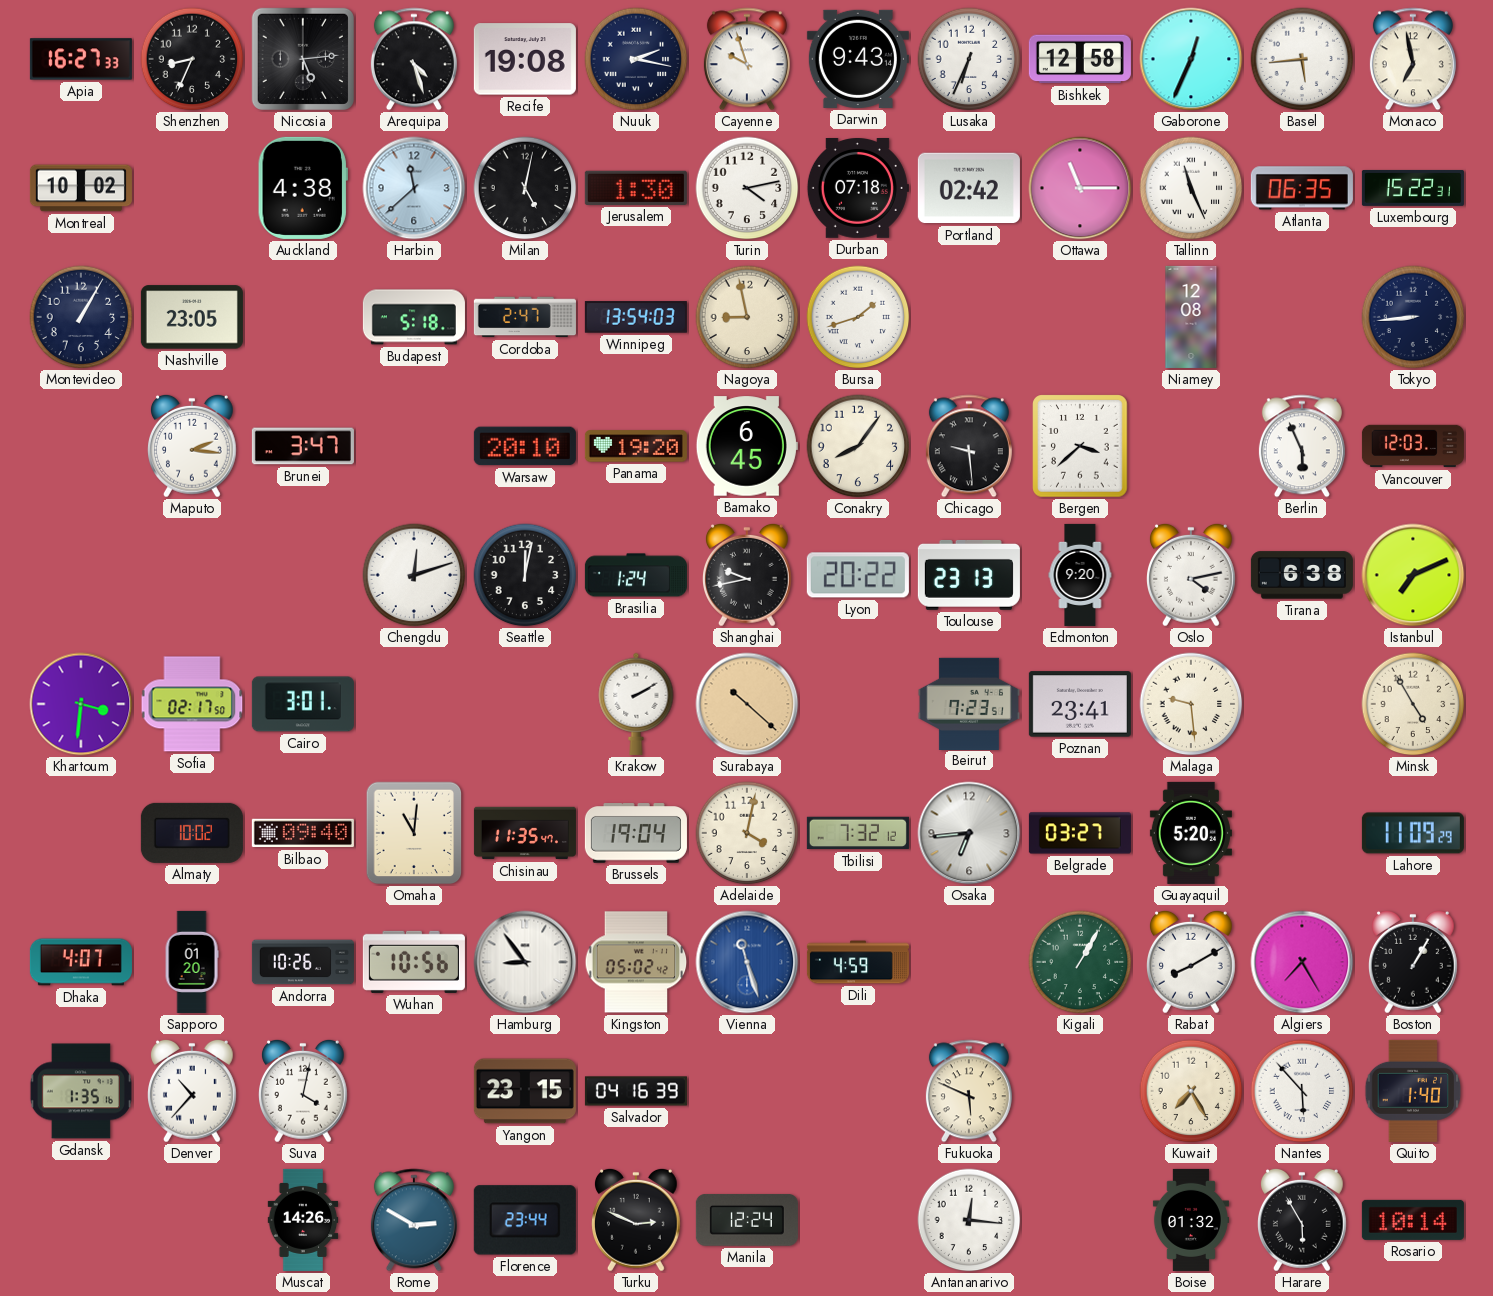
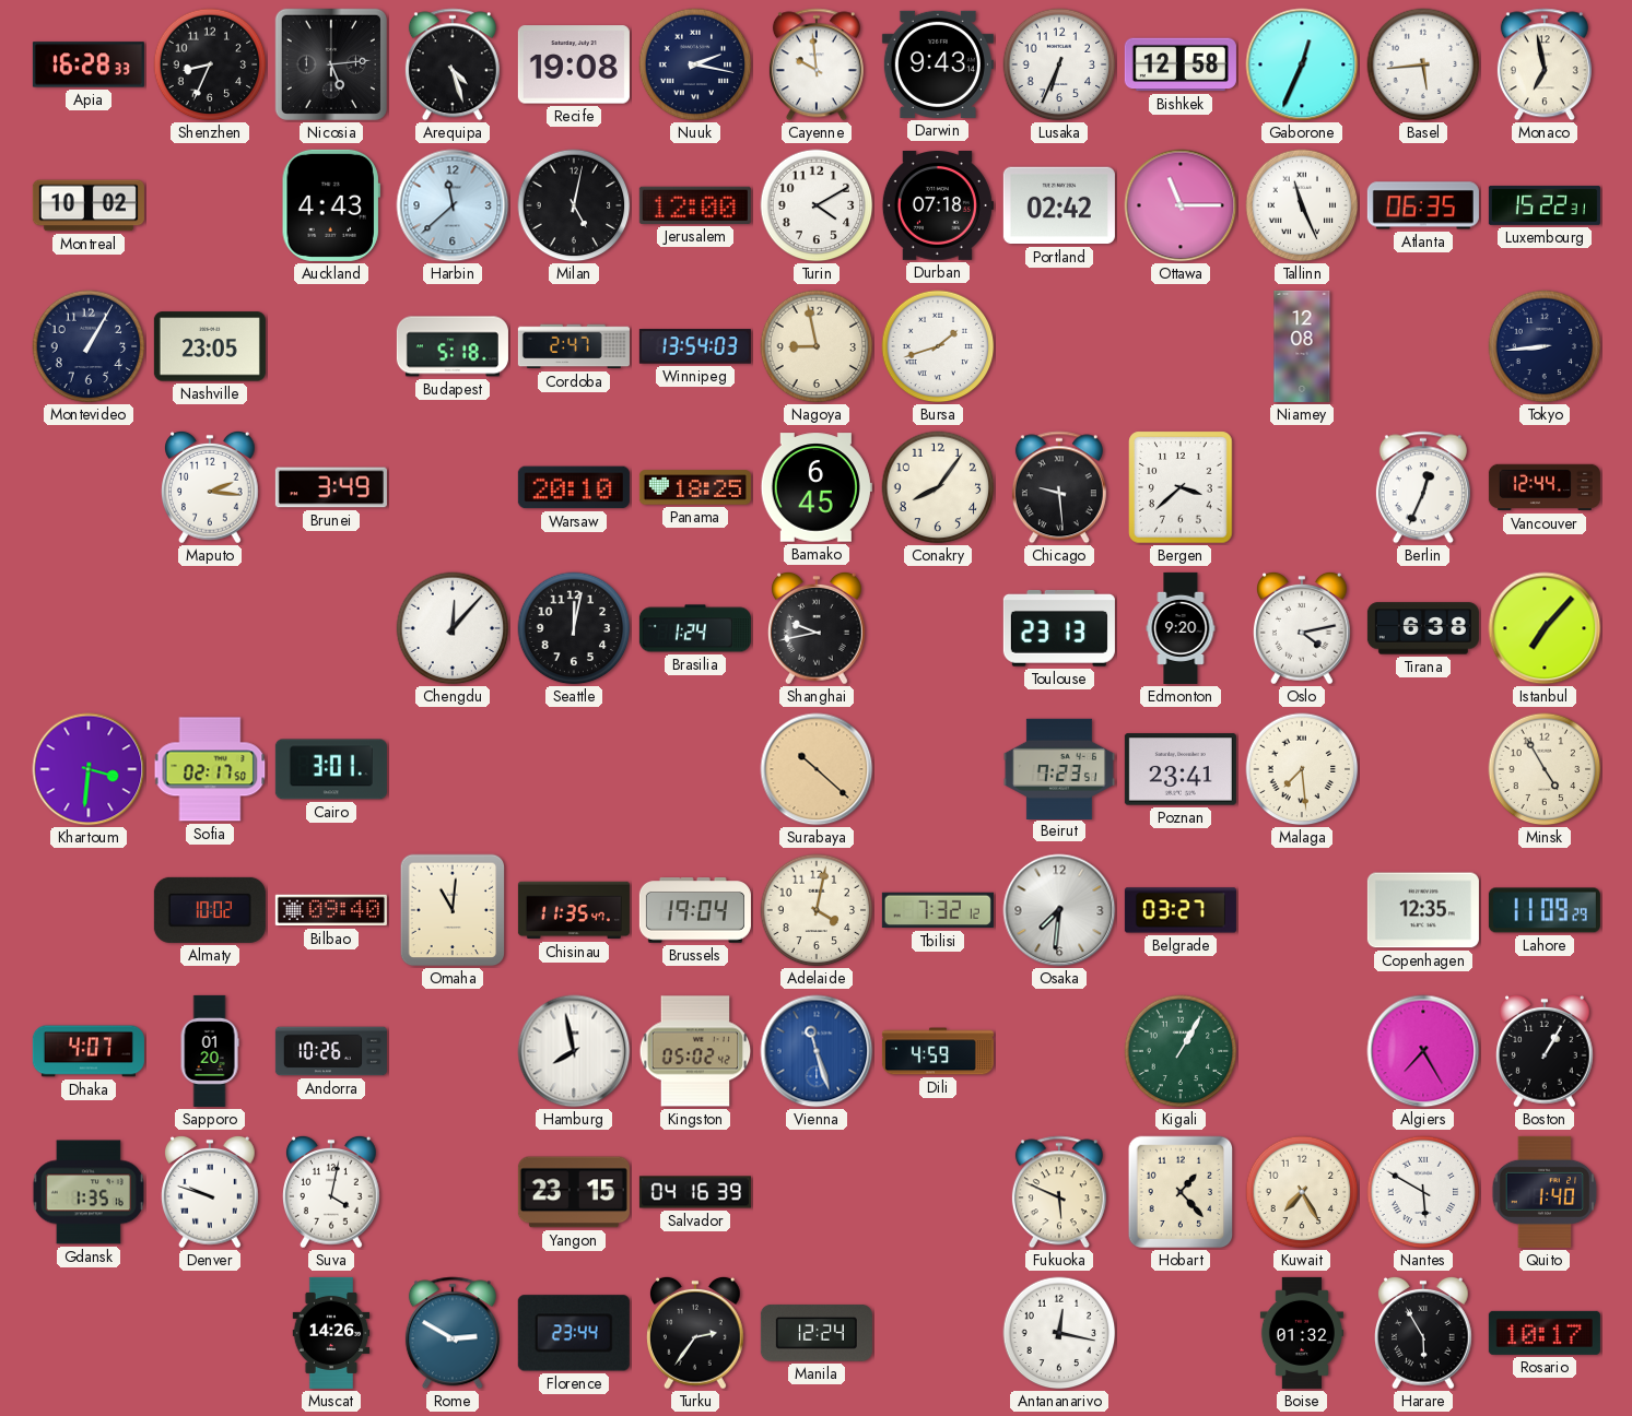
Apia: 16:27 -> 16:28 (89, 64)
Cayenne: 9:57 -> 9:59 (817, 64)
Auckland: 4:38 -> 4:43 (331, 205)
Jerusalem: 1:30 -> 12:00 (695, 205)
Turin: 4:13 -> 4:10 (817, 205)
Brunei: 3:47 -> 3:49 (331, 487)
Panama: 19:20 -> 18:25 (695, 487)
Berlin: 5:56 -> 12:34 (1423, 487)
Vancouver: 12:03 -> 12:44 (1545, 487)
Chengdu: 12:12 -> 12:07 (453, 628)
Lyon: 20:22 -> none (858, 575)
Istanbul: 7:11 -> 7:07 (1545, 628)
Krakow: 2:10 -> none (636, 704)
Malaga: 9:29 -> 7:29 (1302, 769)
Osaka: 6:44 -> 7:31 (1059, 910)
Guayaquil: 5:20 -> none (1191, 833)
Copenhagen: none -> 12:35 (1423, 910)
Wuhan: 10:56 -> none (414, 962)
Hamburg: 8:54 -> 7:58 (574, 1051)
Rabat: 8:10 -> none (1192, 962)
Denver: 10:37 -> 9:48 (211, 1192)
Hobart: none -> 1:23 (1181, 1192)
Nantes: 5:53 -> 5:50 (1423, 1192)
Turku: 2:49 -> 2:36 (696, 1333)
Antananarivo: 12:16 -> 12:17 (1059, 1333)
Rosario: 10:14 -> 10:17 (1545, 1333)
